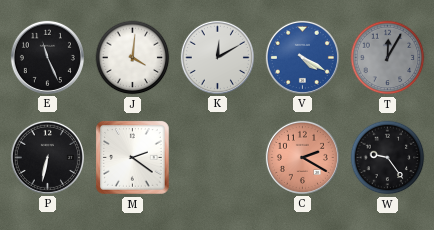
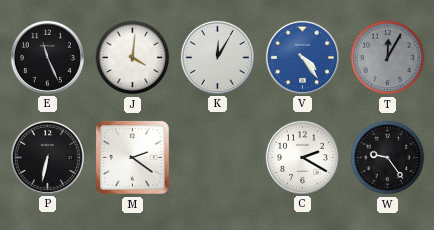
K: 12:10 -> 12:05 (217, 57)
V: 4:20 -> 4:24 (302, 57)
C dial: salmon -> white (302, 157)
